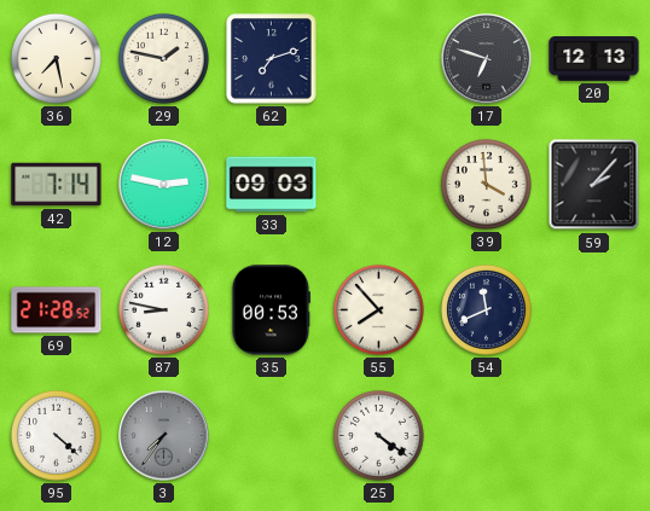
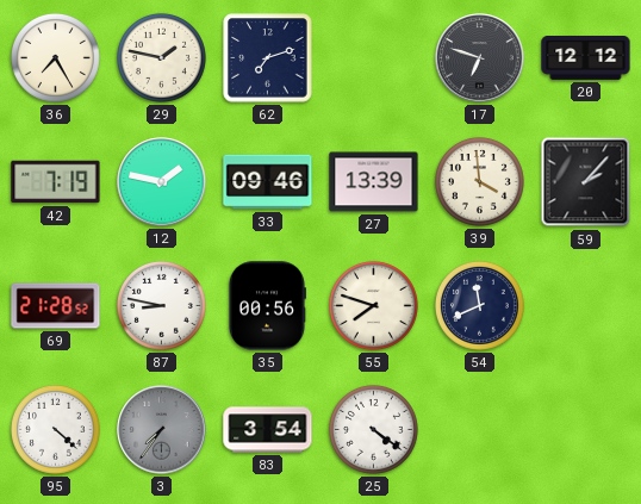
36: 7:28 -> 7:25 (55, 57)
20: 12:13 -> 12:12 (586, 58)
42: 7:14 -> 7:19 (56, 182)
12: 2:47 -> 1:47 (162, 182)
33: 09:03 -> 09:46 (268, 182)
27: none -> 13:39 (374, 182)
35: 00:53 -> 00:56 (267, 306)
55: 7:53 -> 7:48 (373, 305)
83: none -> 3:54 (268, 430)
